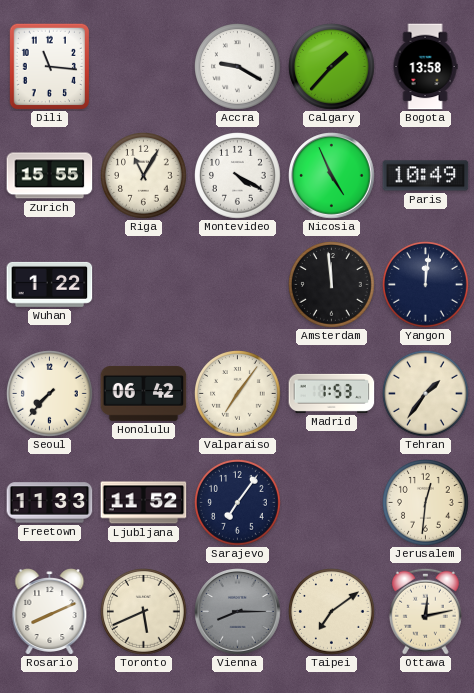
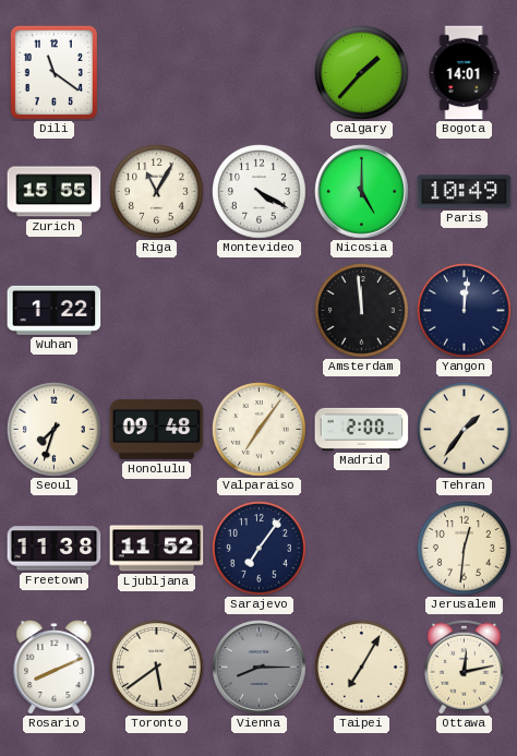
Dili: 11:16 -> 11:21 (53, 72)
Accra: 9:20 -> none (238, 67)
Bogota: 13:58 -> 14:01 (464, 73)
Nicosia: 4:56 -> 5:00 (362, 192)
Seoul: 7:37 -> 7:33 (55, 430)
Honolulu: 06:42 -> 09:48 (157, 430)
Madrid: 1:53 -> 2:00 (362, 429)
Freetown: 11:33 -> 11:38 (55, 549)
Toronto: 5:41 -> 5:39 (157, 668)
Taipei: 7:09 -> 7:05 (362, 668)
